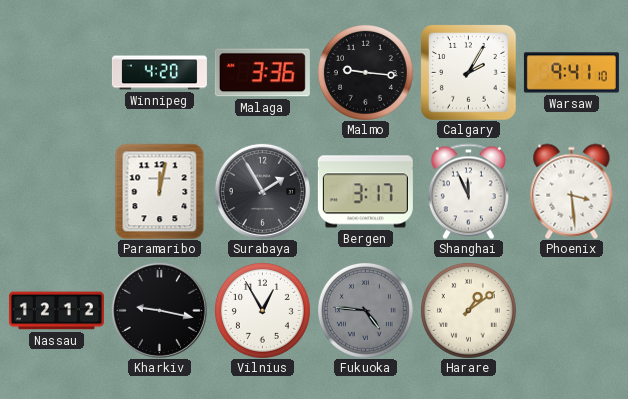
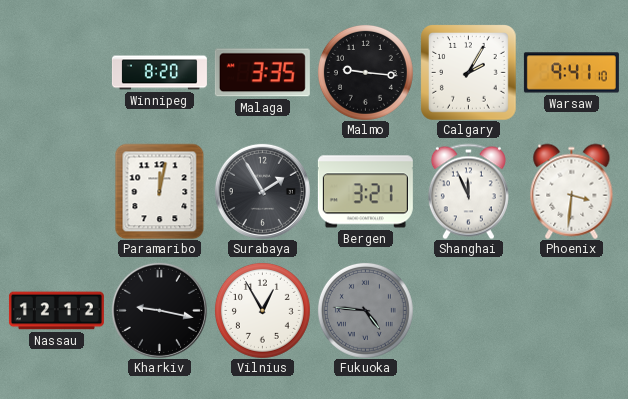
Winnipeg: 4:20 -> 8:20 (159, 73)
Malaga: 3:36 -> 3:35 (262, 73)
Bergen: 3:17 -> 3:21 (365, 192)
Phoenix: 3:29 -> 3:31 (572, 191)
Harare: 1:09 -> none (468, 310)
